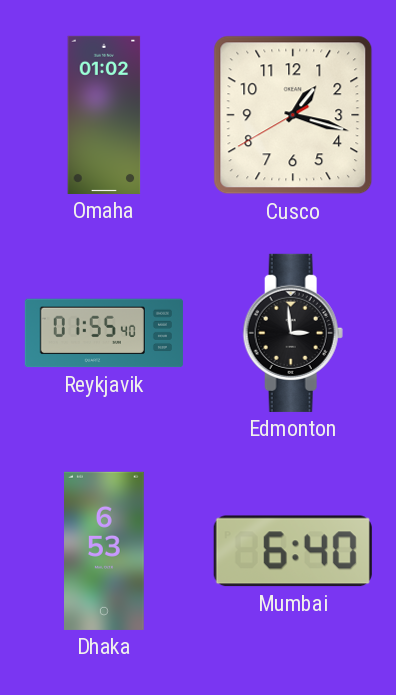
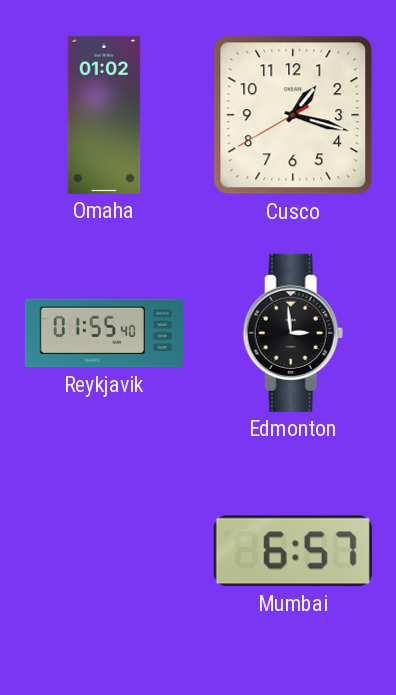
Dhaka: 6:53 -> none (105, 551)
Mumbai: 6:40 -> 6:57 (293, 551)
